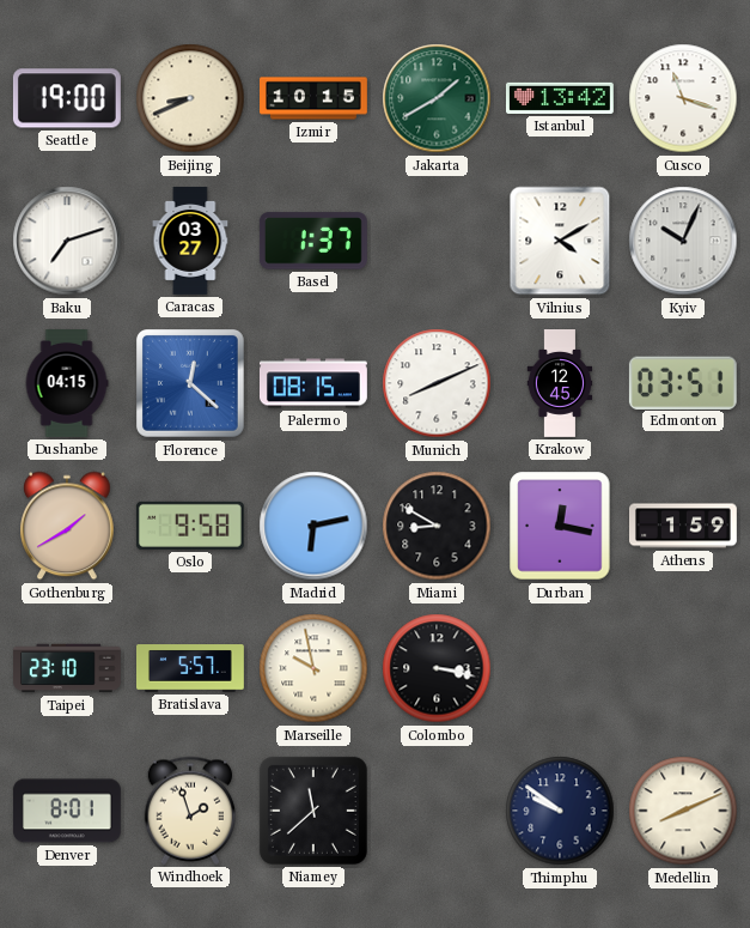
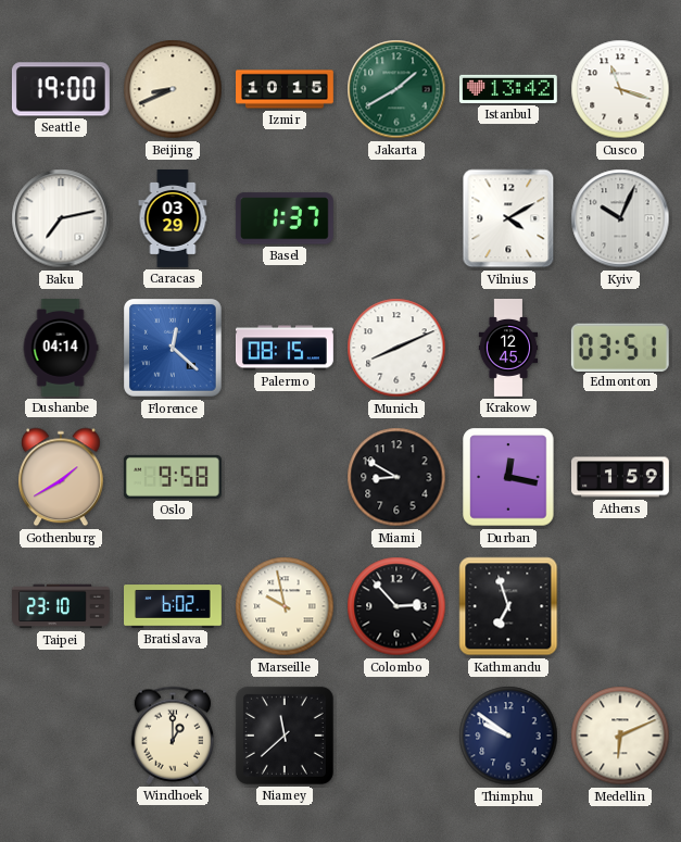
Baku: 7:12 -> 7:13 (61, 218)
Caracas: 03:27 -> 03:29 (173, 219)
Dushanbe: 04:15 -> 04:14 (61, 349)
Madrid: 6:13 -> none (313, 526)
Bratislava: 5:57 -> 6:02 (174, 606)
Colombo: 3:17 -> 2:53 (396, 606)
Kathmandu: none -> 6:57 (508, 606)
Denver: 8:01 -> none (67, 811)
Windhoek: 1:57 -> 1:00 (173, 736)
Medellin: 8:11 -> 6:11 (620, 736)
